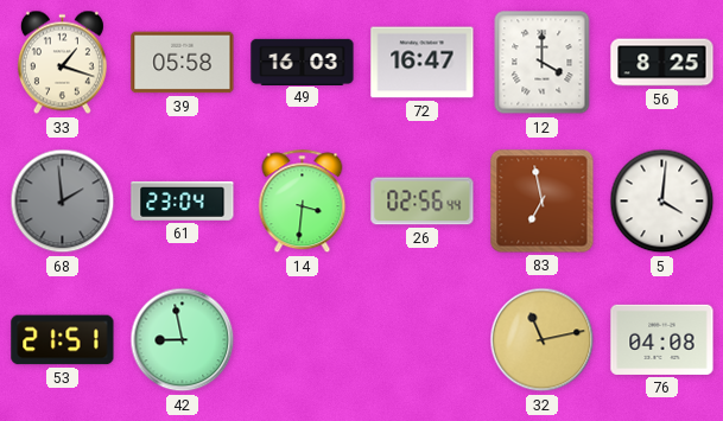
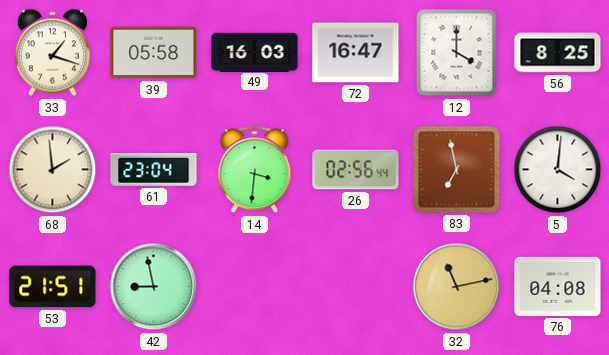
68 dial: grey -> cream (53, 170)
